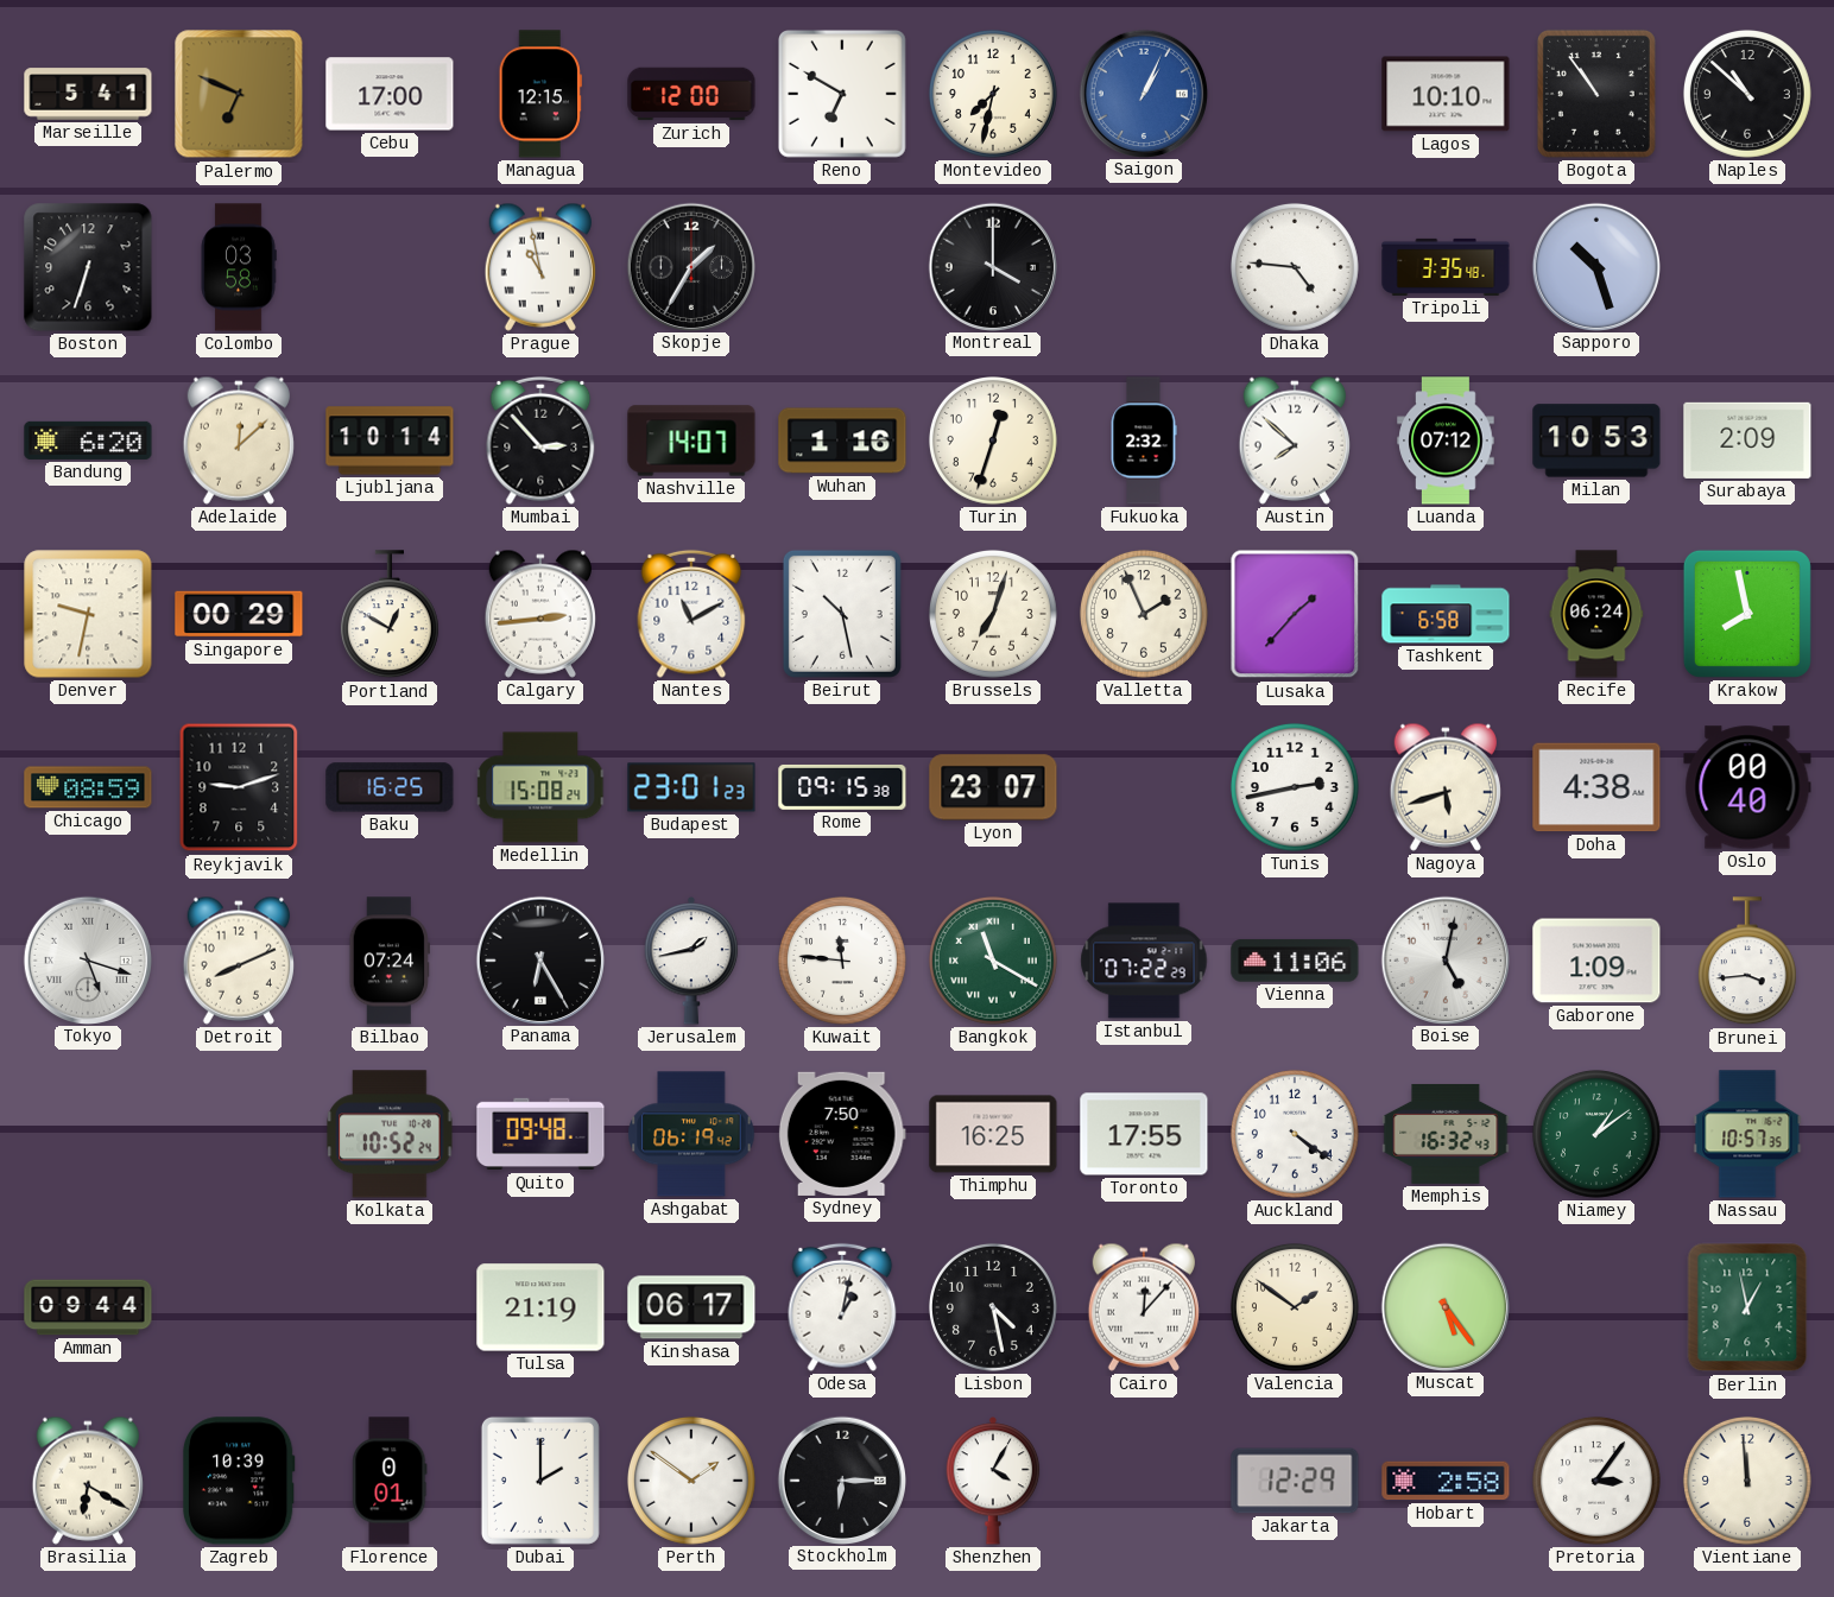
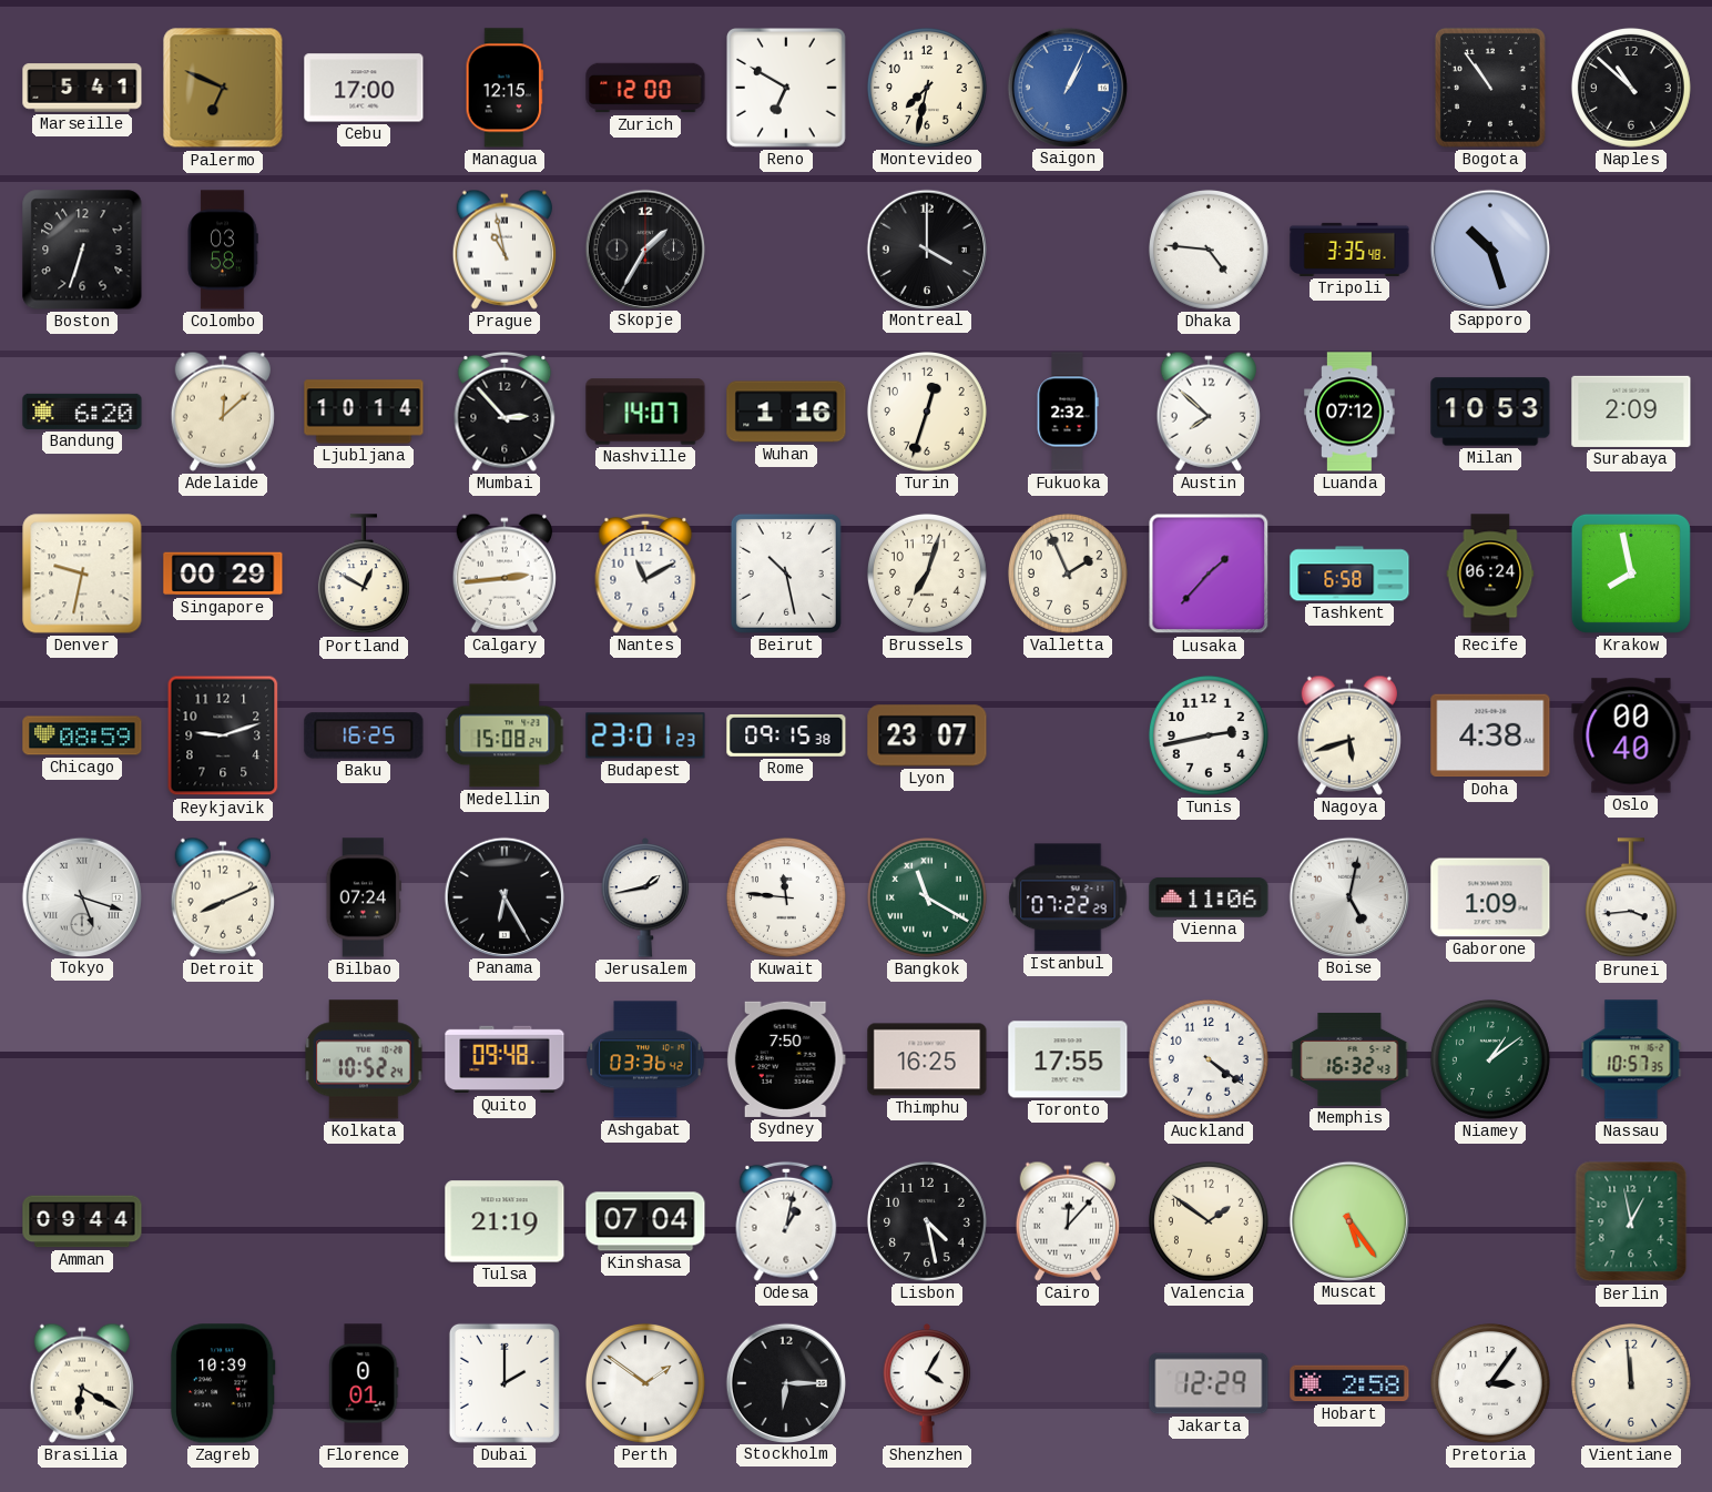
Lagos: 10:10 -> none (1446, 94)
Ashgabat: 06:19 -> 03:36 (645, 1059)
Kinshasa: 06:17 -> 07:04 (645, 1221)
